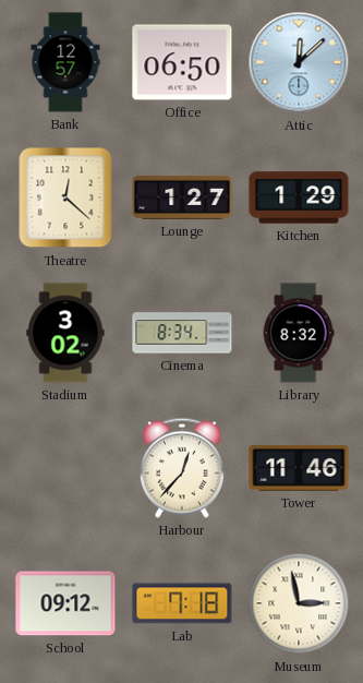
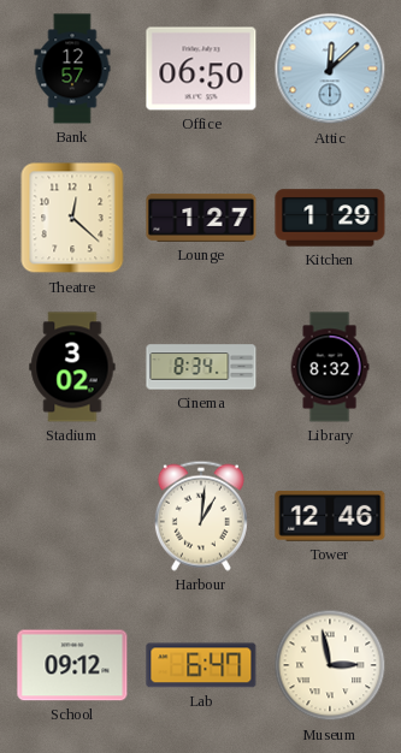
Harbour: 12:37 -> 1:01 (201, 516)
Tower: 11:46 -> 12:46 (330, 516)
Lab: 7:18 -> 6:47 (201, 665)
